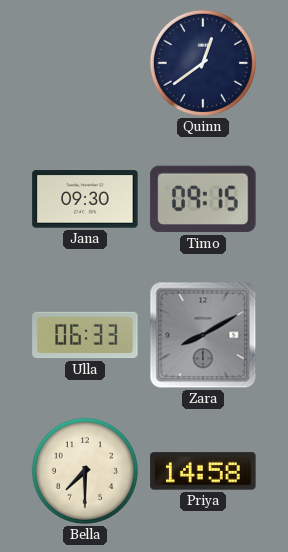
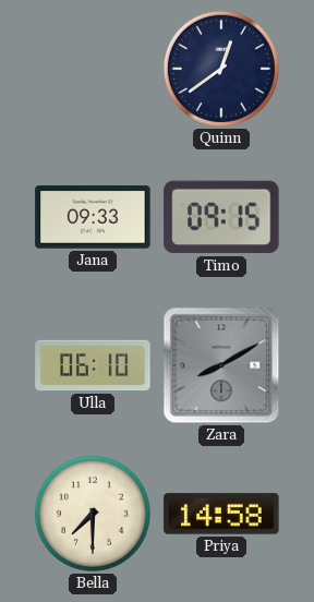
Jana: 09:30 -> 09:33 (93, 217)
Ulla: 06:33 -> 06:10 (93, 365)
